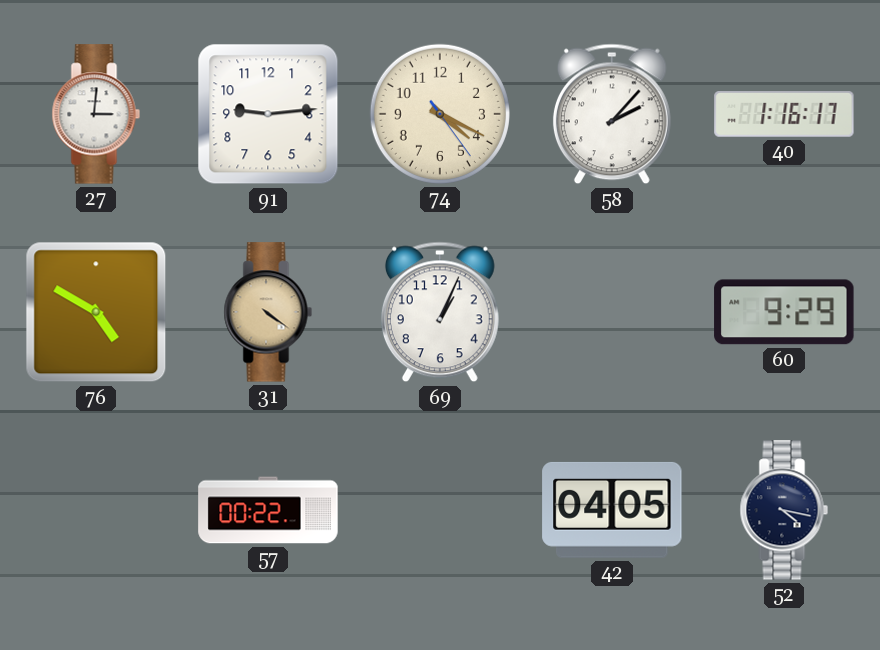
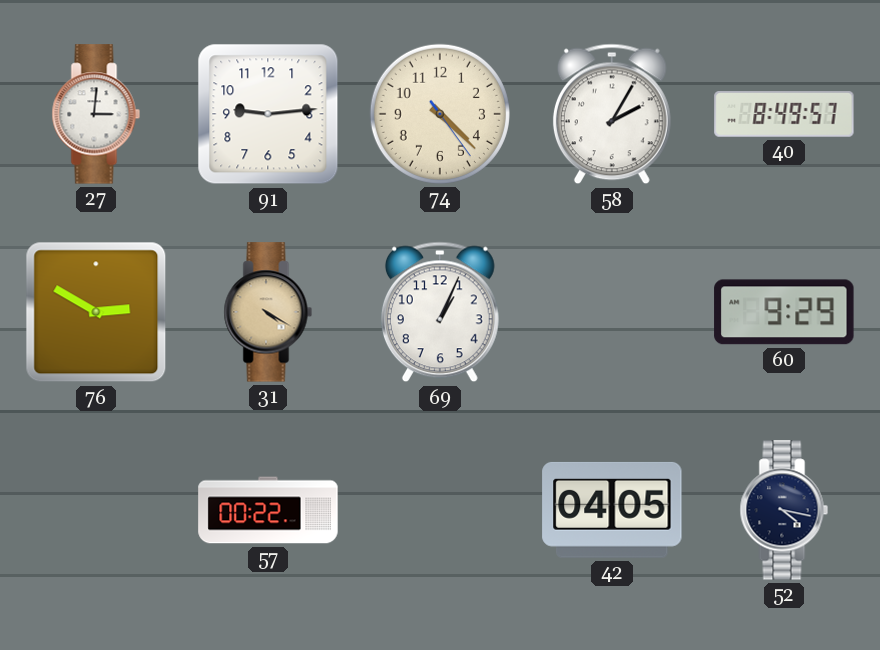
74: 4:19 -> 4:22 (440, 114)
58: 2:07 -> 2:05 (612, 114)
40: 1:16 -> 8:49 (784, 114)
76: 4:50 -> 2:50 (96, 312)
31: 4:21 -> 4:20 (268, 312)
